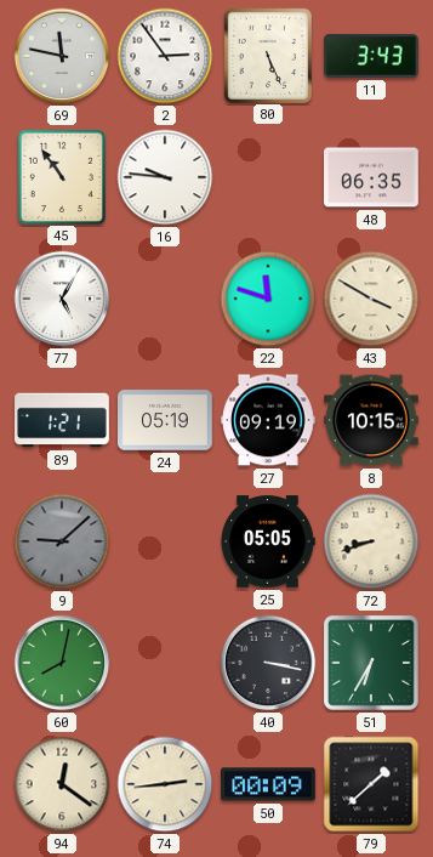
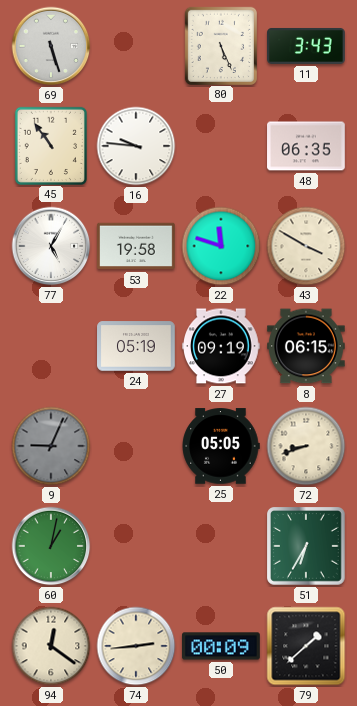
69: 11:47 -> 5:27 (51, 46)
2: 2:54 -> none (165, 56)
53: none -> 19:58 (137, 246)
89: 1:21 -> none (62, 420)
8: 10:15 -> 06:15 (307, 346)
9: 9:08 -> 9:04 (51, 446)
60: 8:02 -> 1:02 (51, 546)
40: 3:17 -> none (268, 663)
